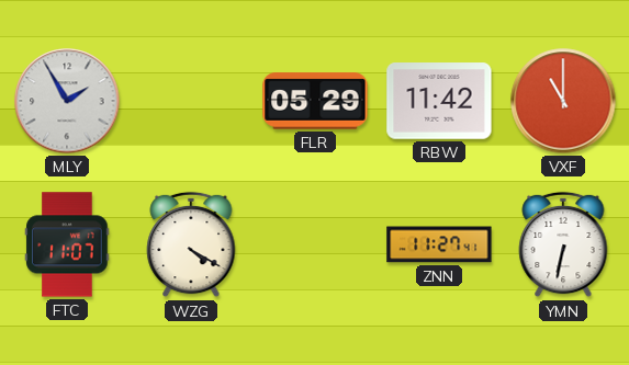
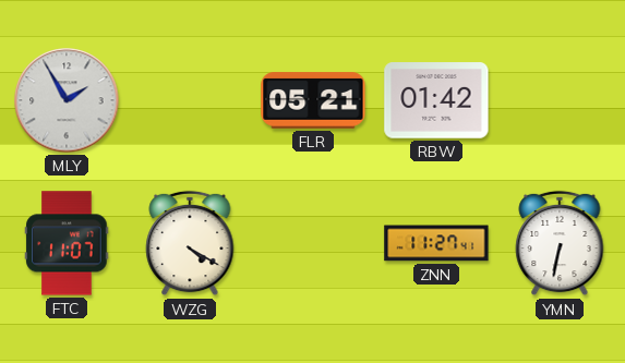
FLR: 05:29 -> 05:21 (313, 100)
RBW: 11:42 -> 01:42 (436, 100)
VXF: 11:00 -> none (563, 101)
